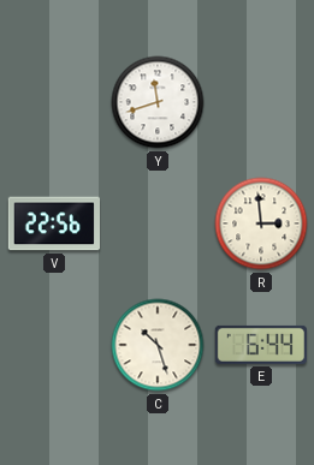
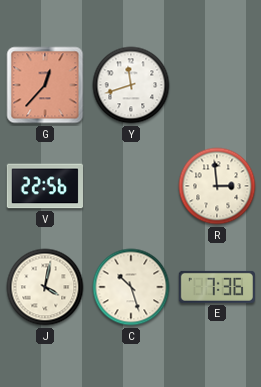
G: none -> 12:37 (45, 85)
J: none -> 4:02 (45, 287)
E: 6:44 -> 7:36 (217, 287)
